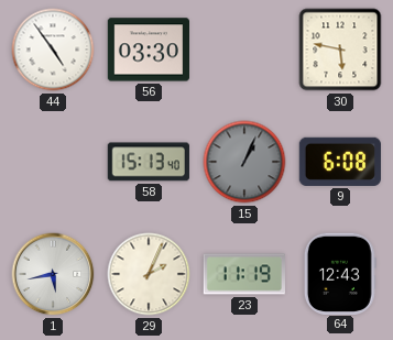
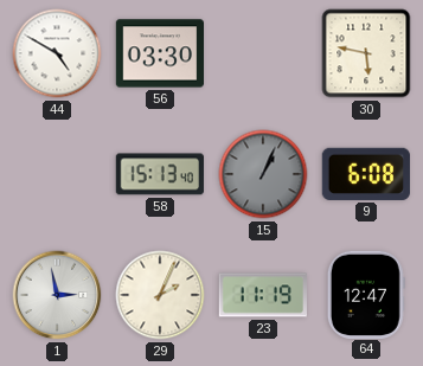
44: 4:54 -> 4:50 (57, 53)
1: 5:43 -> 2:58 (57, 295)
64: 12:43 -> 12:47 (366, 294)
